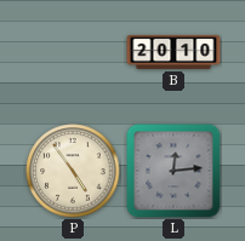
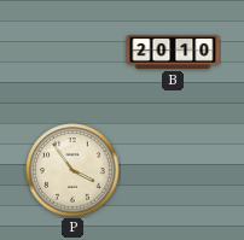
P: 4:54 -> 3:54 (72, 170)
L: 12:14 -> none (173, 171)
